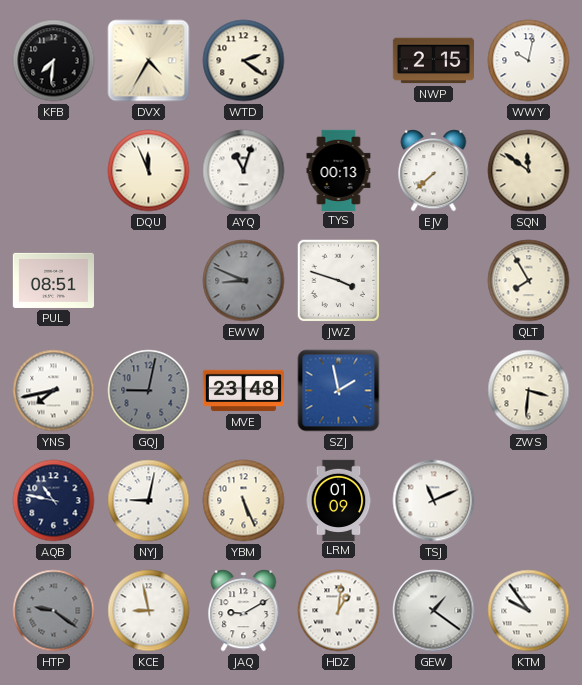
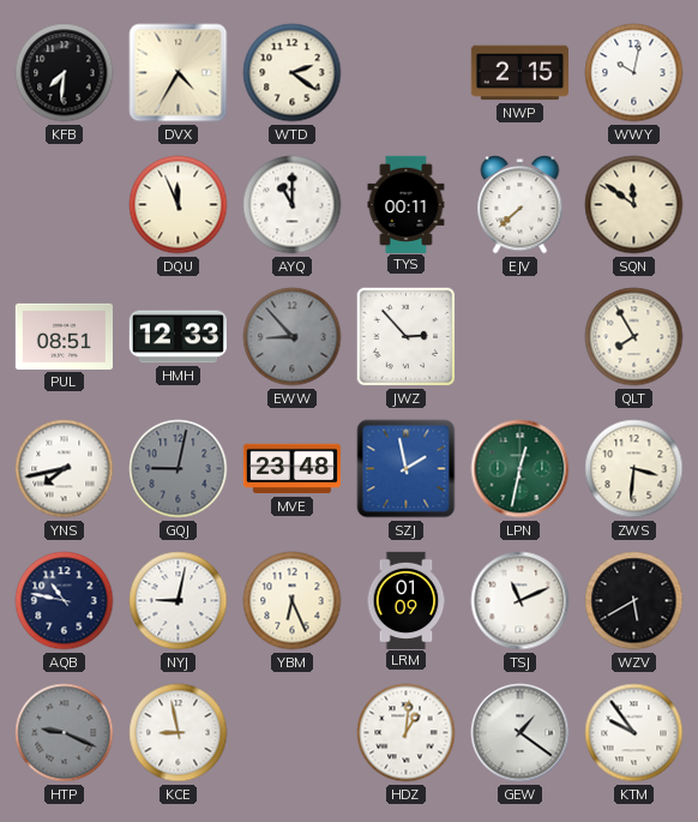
AYQ: 11:03 -> 11:00 (293, 205)
TYS: 00:13 -> 00:11 (407, 204)
HMH: none -> 12:33 (177, 337)
EWW: 8:49 -> 8:53 (293, 337)
JWZ: 3:48 -> 2:53 (407, 337)
LPN: none -> 12:32 (521, 469)
YBM: 5:26 -> 6:26 (293, 601)
WZV: none -> 5:40 (634, 601)
HTP: 9:21 -> 9:19 (65, 733)
JAQ: 9:10 -> none (244, 611)
